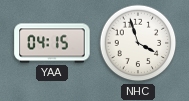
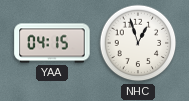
NHC: 3:57 -> 12:57 (138, 43)
